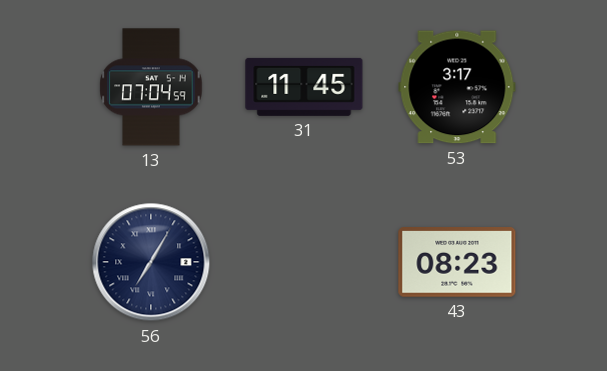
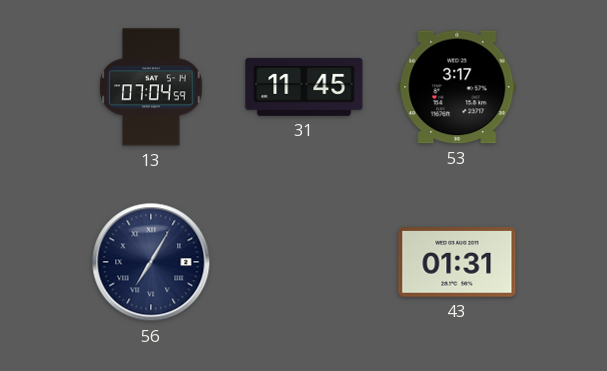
43: 08:23 -> 01:31 (457, 263)
